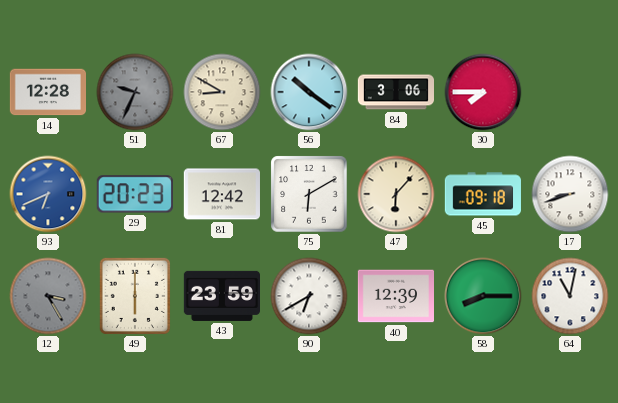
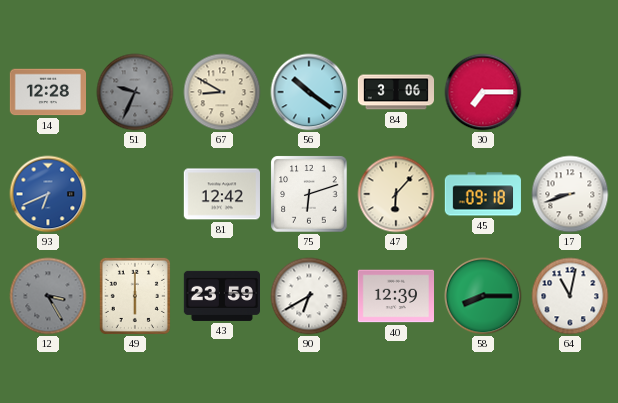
30: 7:45 -> 7:15 (483, 92)
29: 20:23 -> none (135, 194)
75: 6:10 -> 6:12 (309, 194)
